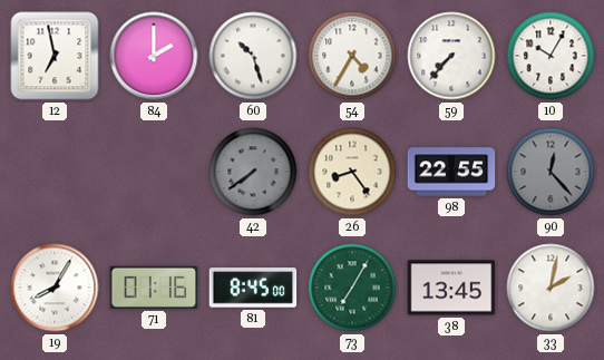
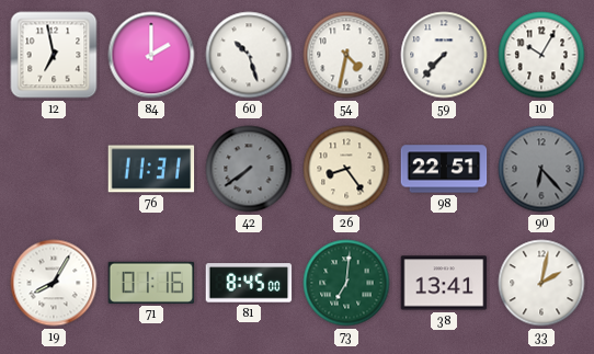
54: 4:35 -> 4:32 (346, 55)
76: none -> 11:31 (151, 169)
98: 22:55 -> 22:51 (444, 169)
90: 12:23 -> 6:23 (541, 169)
73: 7:05 -> 7:01 (346, 283)
38: 13:45 -> 13:41 (444, 283)
